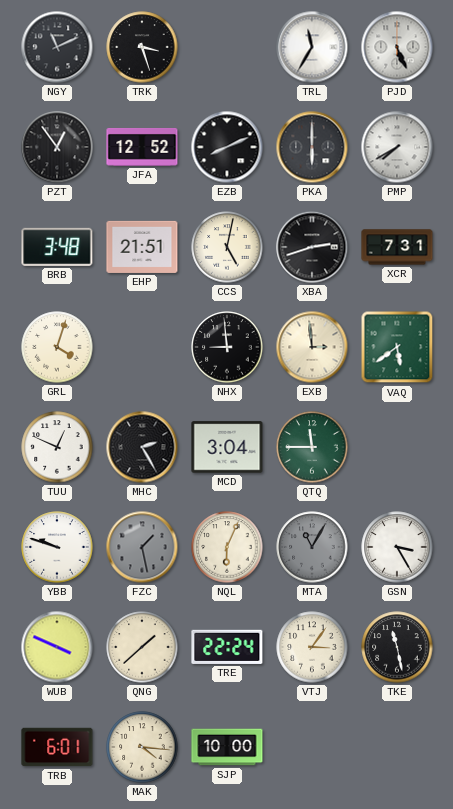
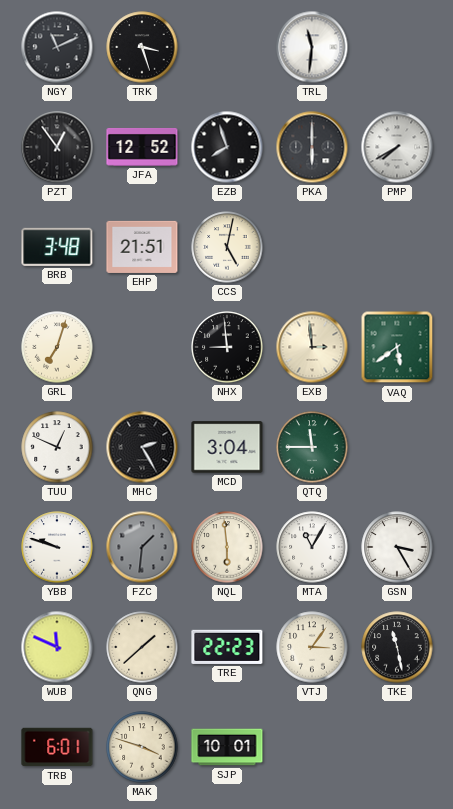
TRL: 11:35 -> 11:31 (312, 47)
PJD: 5:26 -> none (397, 47)
EZB: 8:11 -> 7:57 (227, 147)
XBA: 2:42 -> none (312, 247)
XCR: 7:31 -> none (397, 247)
GRL: 4:03 -> 7:03 (57, 347)
FZC: 1:28 -> 1:31 (142, 547)
NQL: 6:04 -> 5:59 (227, 547)
MTA dial: grey -> white (312, 547)
WUB: 3:49 -> 11:49 (57, 647)
TRE: 22:24 -> 22:23 (227, 647)
MAK: 4:16 -> 3:48 (142, 747)
SJP: 10:00 -> 10:01 (227, 747)
